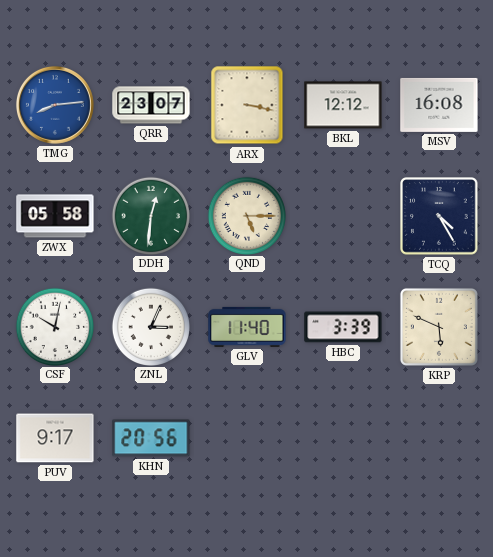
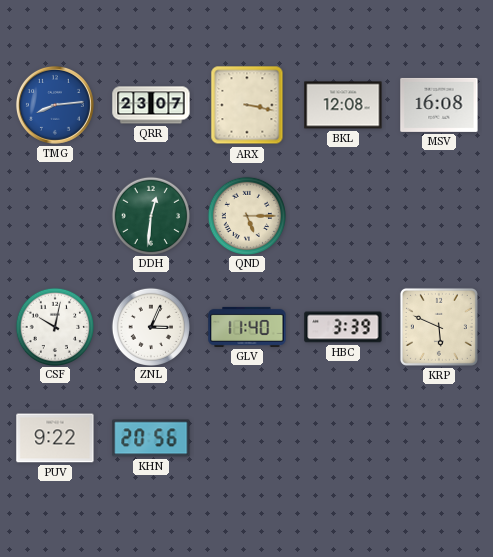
BKL: 12:12 -> 12:08 (343, 105)
ZWX: 05:58 -> none (55, 216)
TCQ: 4:25 -> none (440, 217)
PUV: 9:17 -> 9:22 (55, 438)
